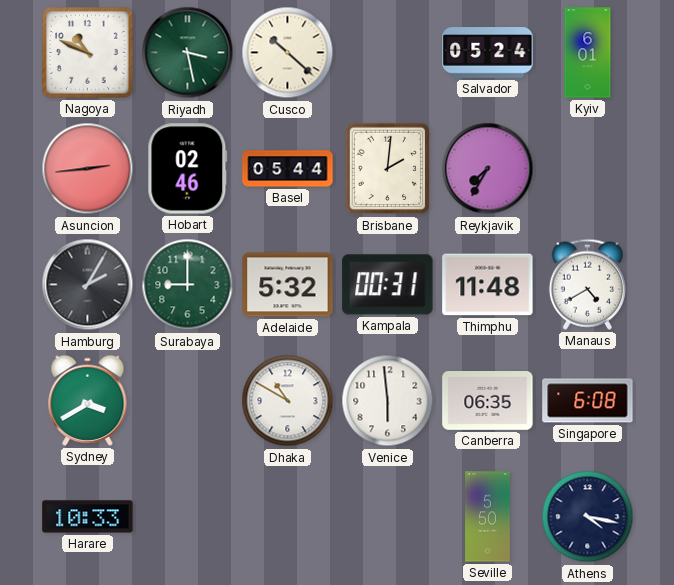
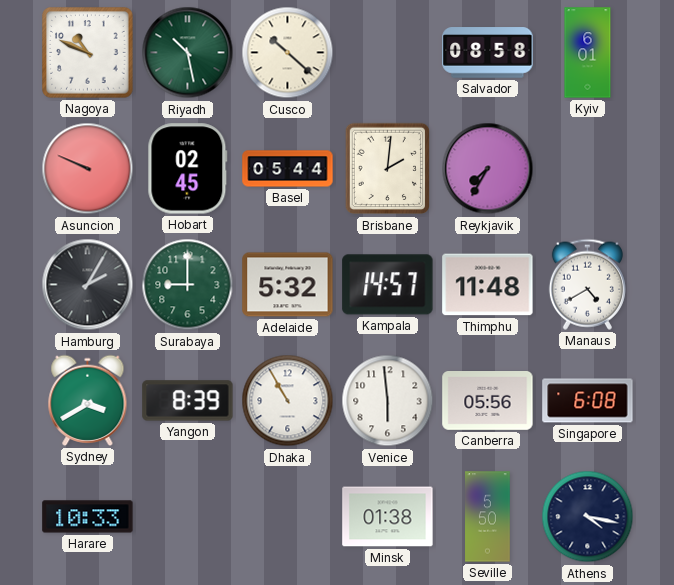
Riyadh: 3:28 -> 10:28 (188, 53)
Salvador: 05:24 -> 08:58 (488, 53)
Asuncion: 2:44 -> 9:49 (88, 169)
Hobart: 02:46 -> 02:45 (188, 169)
Kampala: 00:31 -> 14:57 (388, 285)
Yangon: none -> 8:39 (188, 401)
Dhaka: 10:50 -> 10:55 (288, 401)
Canberra: 06:35 -> 05:56 (488, 401)
Minsk: none -> 01:38 (388, 517)
